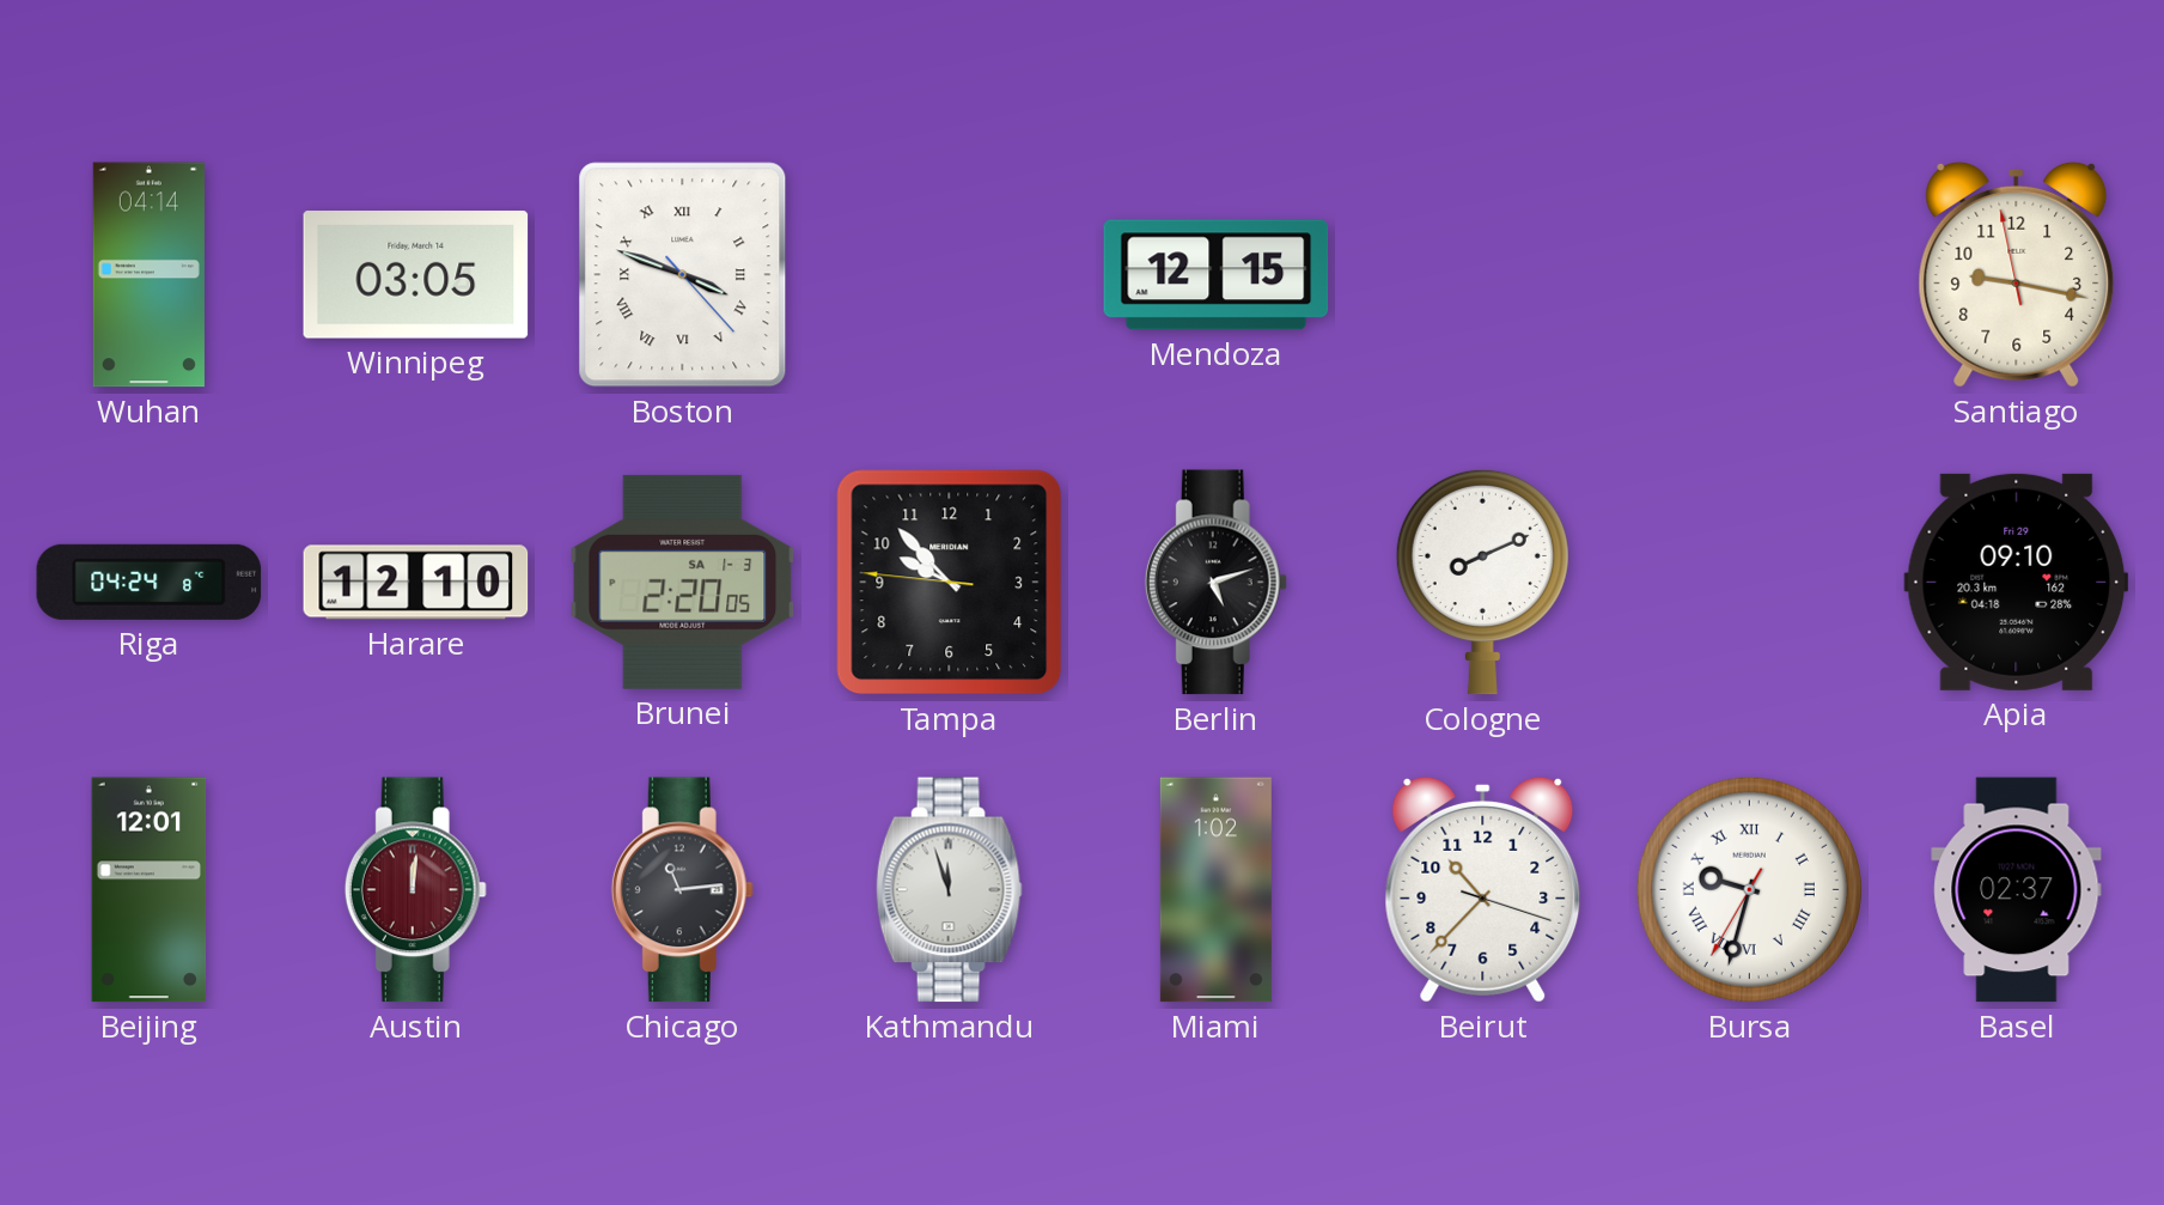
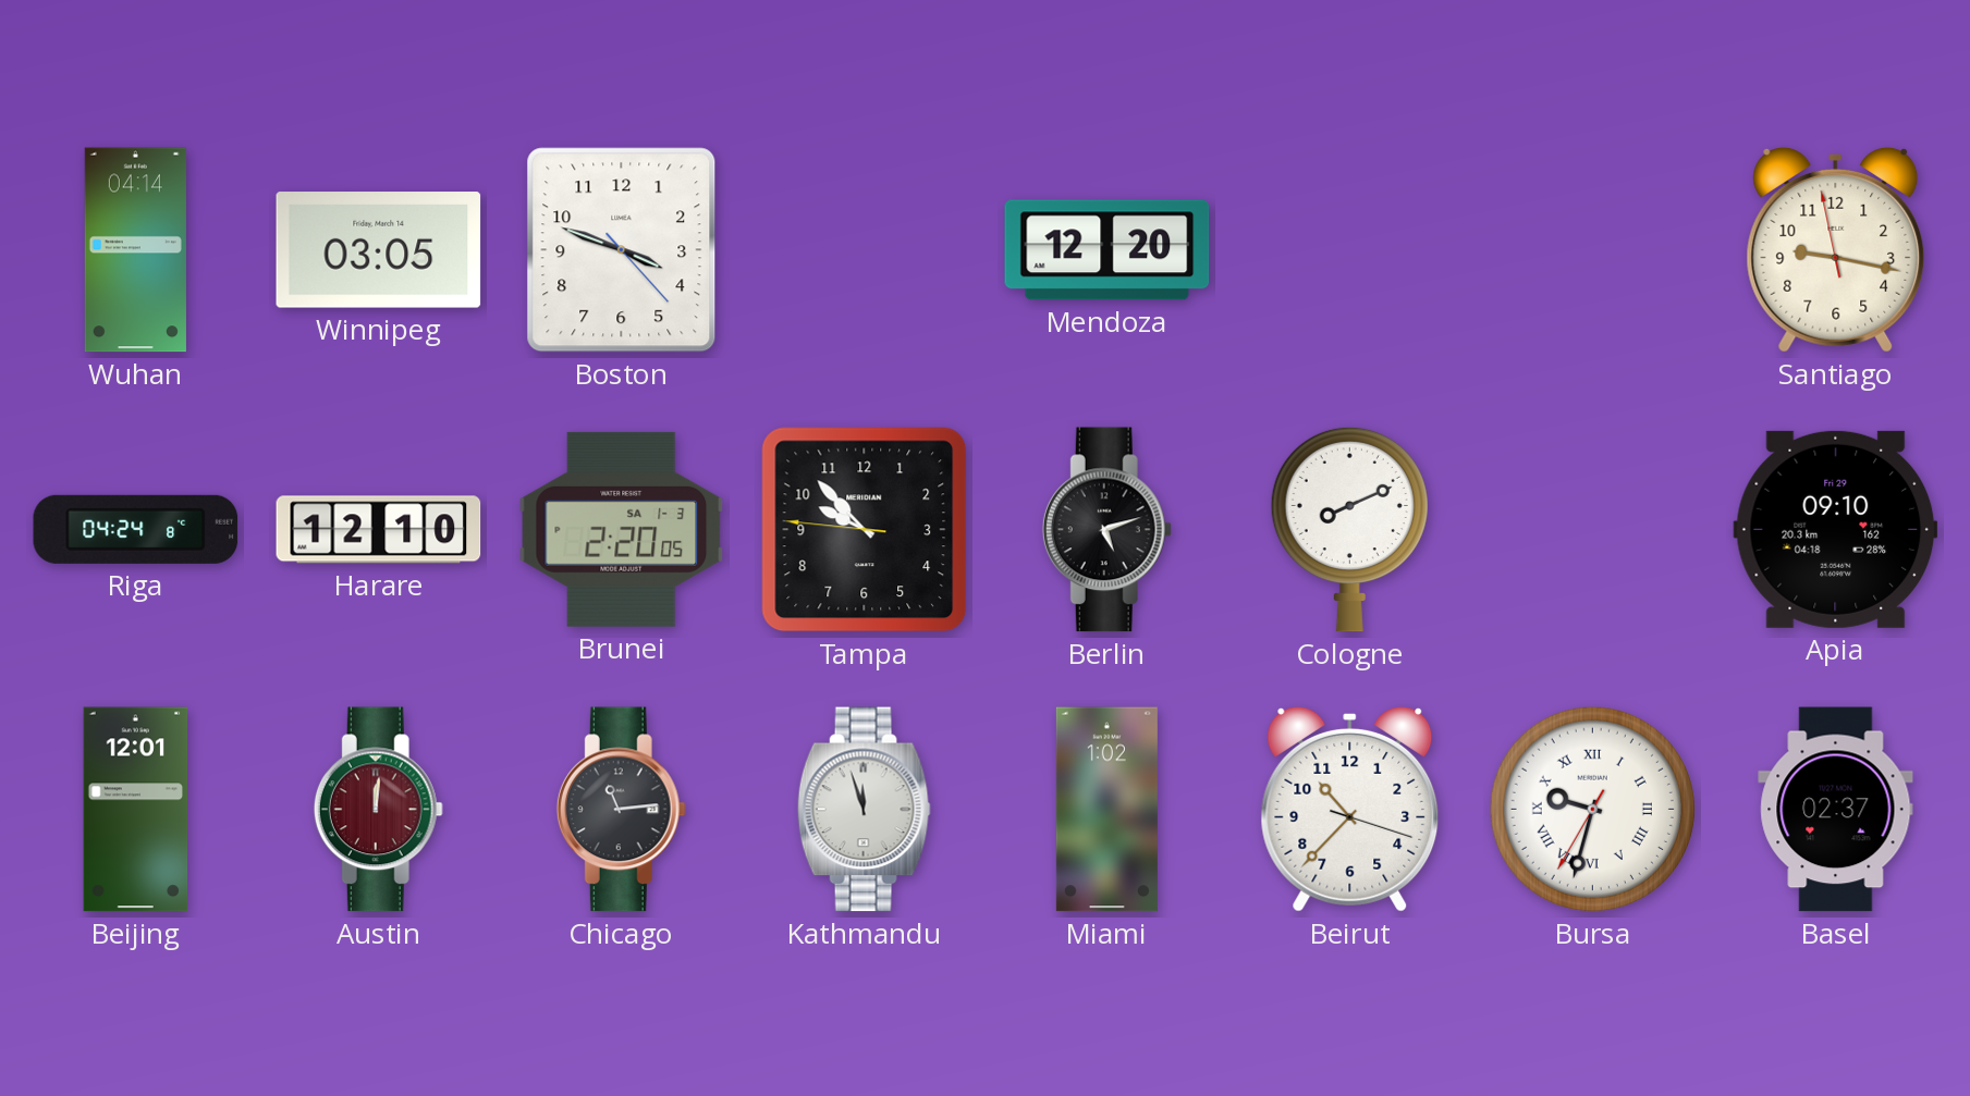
Boston numerals: Roman -> Arabic (622, 250)
Mendoza: 12:15 -> 12:20 (1108, 250)
